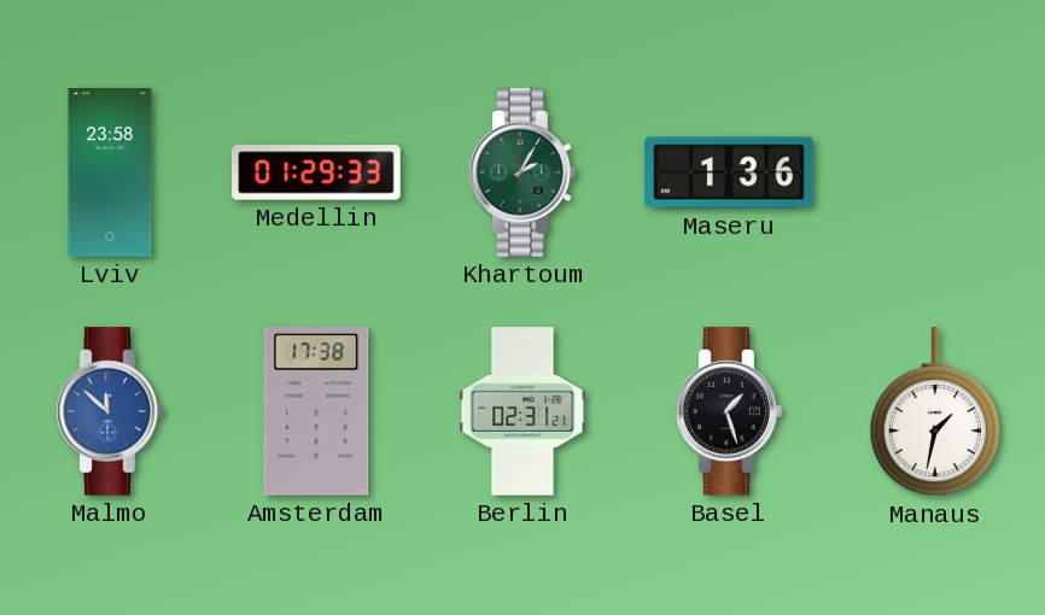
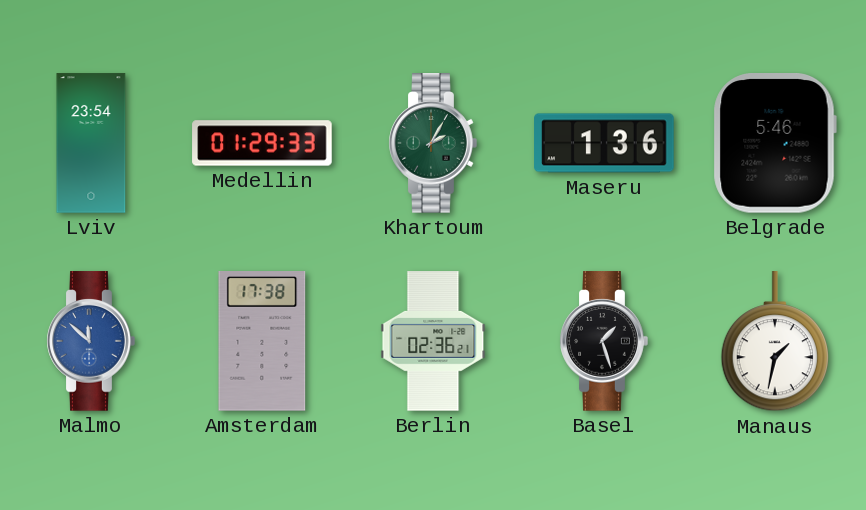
Lviv: 23:58 -> 23:54 (91, 143)
Belgrade: none -> 5:46 (775, 144)
Berlin: 02:31 -> 02:36 (433, 341)
